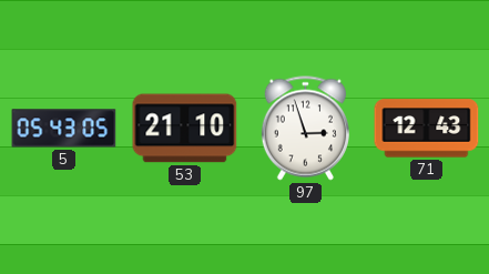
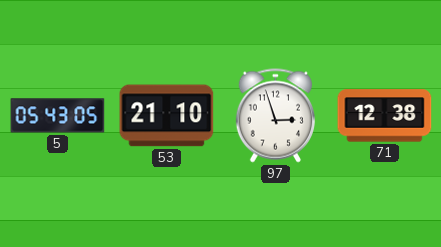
71: 12:43 -> 12:38 (385, 116)
